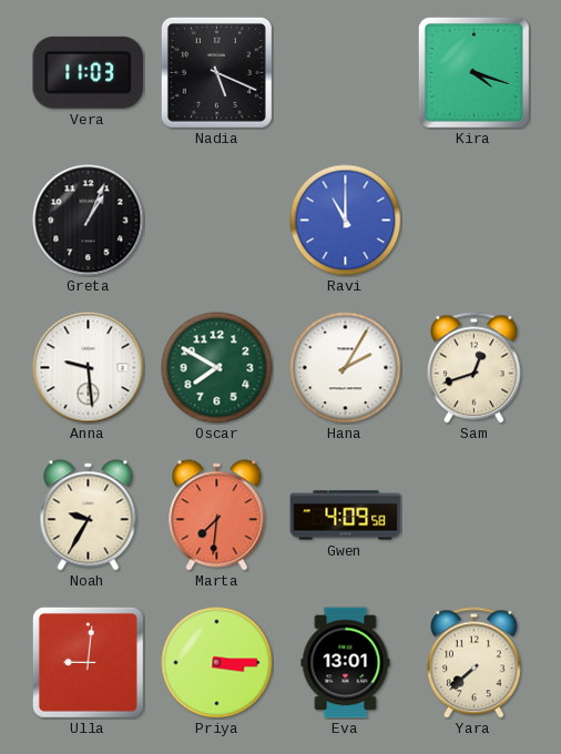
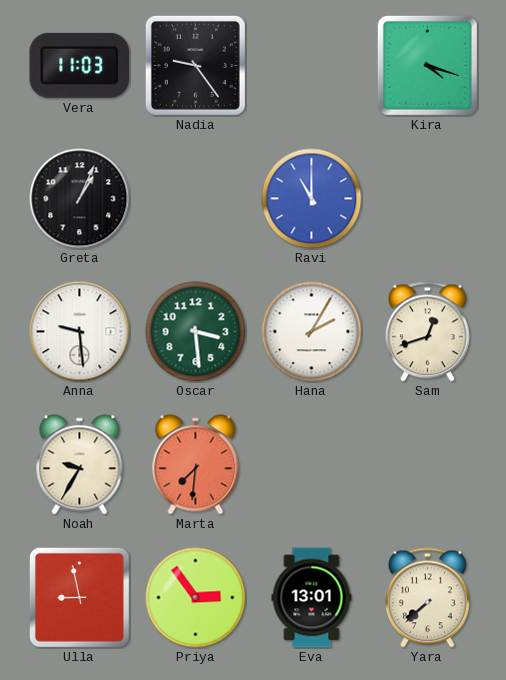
Nadia: 5:19 -> 9:24 (195, 65)
Oscar: 7:50 -> 3:29 (196, 332)
Gwen: 4:09 -> none (346, 516)
Ulla: 9:01 -> 8:58 (79, 597)
Priya: 3:15 -> 2:54 (196, 598)
